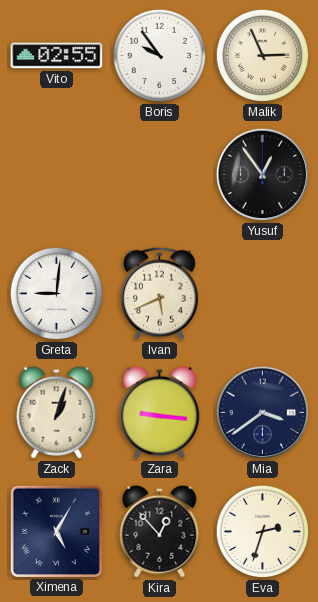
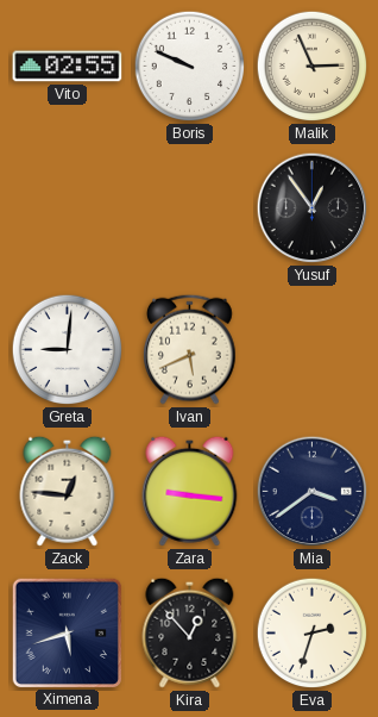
Boris: 9:54 -> 9:49 (190, 67)
Zack: 1:03 -> 12:46 (68, 491)
Ximena: 5:05 -> 5:42 (67, 632)
